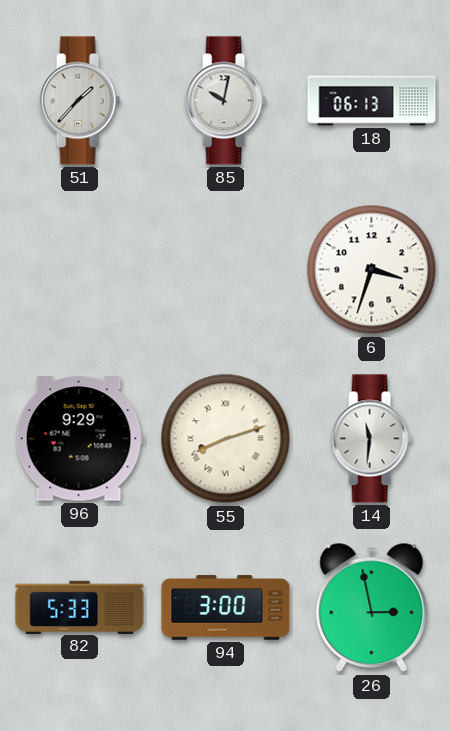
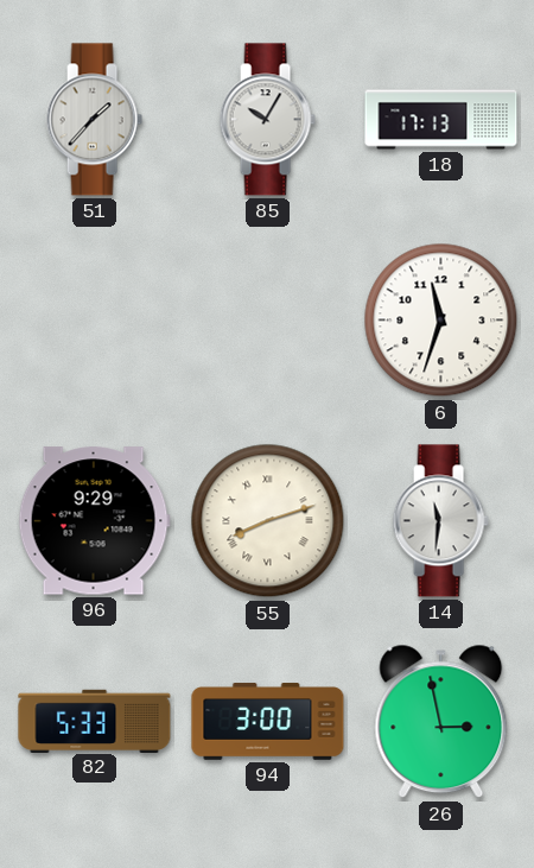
85: 10:02 -> 10:05 (267, 120)
18: 06:13 -> 17:13 (441, 120)
6: 3:33 -> 11:33 (441, 321)
